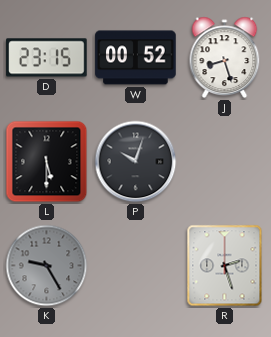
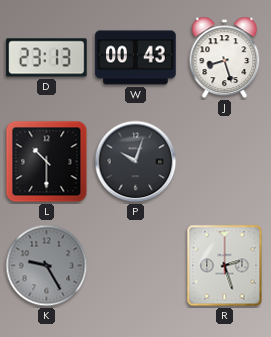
D: 23:15 -> 23:13 (47, 58)
W: 00:52 -> 00:43 (136, 58)
L: 5:30 -> 10:30 (47, 162)
